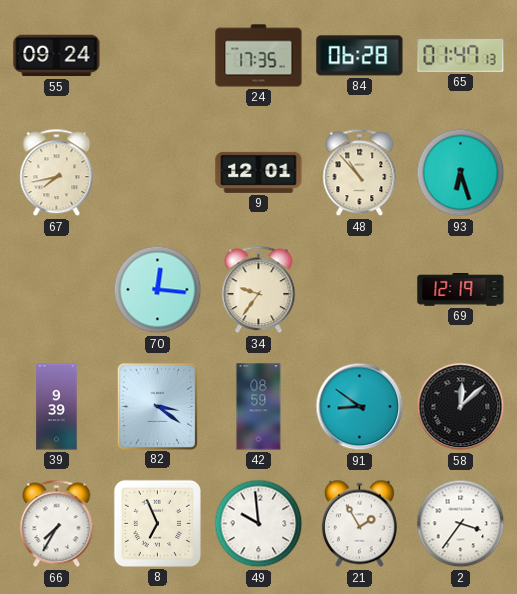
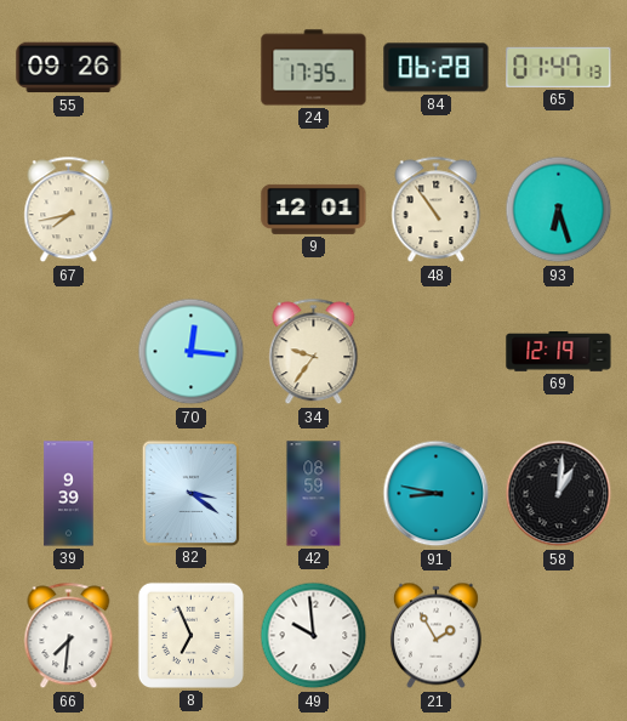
55: 09:24 -> 09:26 (69, 68)
48: 10:53 -> 10:54 (437, 210)
91: 8:51 -> 8:47 (437, 494)
58: 12:08 -> 1:01 (559, 494)
66: 7:35 -> 7:31 (69, 636)
2: 3:36 -> none (461, 524)
